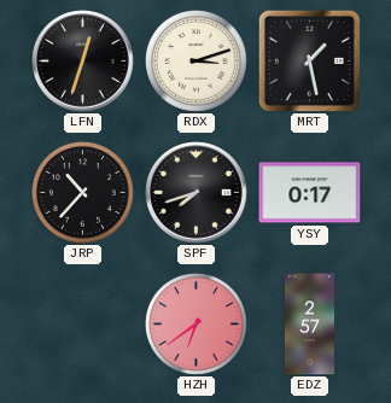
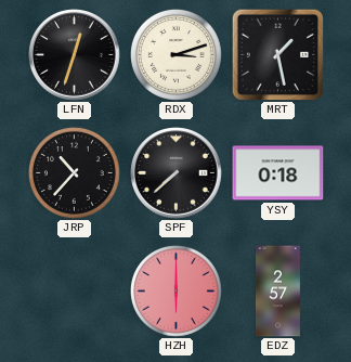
SPF: 7:42 -> 7:38 (177, 173)
YSY: 0:17 -> 0:18 (278, 173)
HZH: 6:39 -> 6:00 (175, 290)
